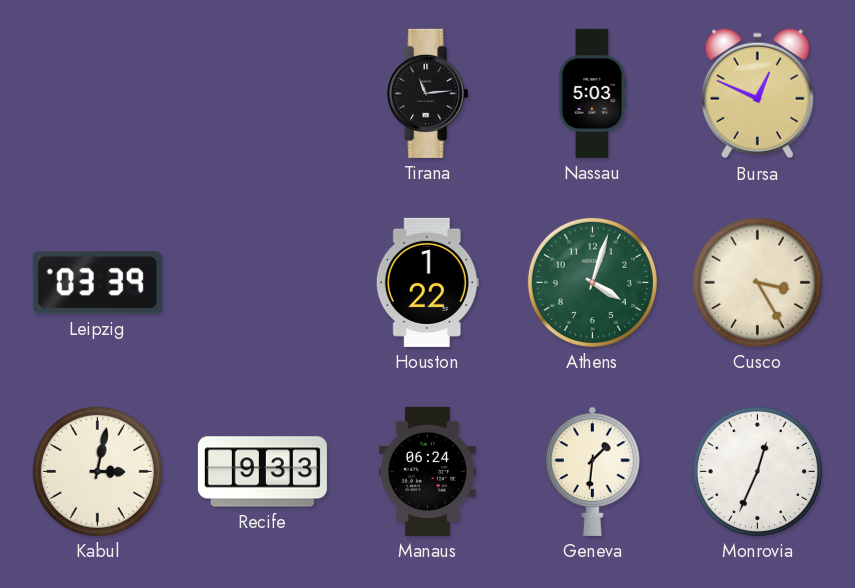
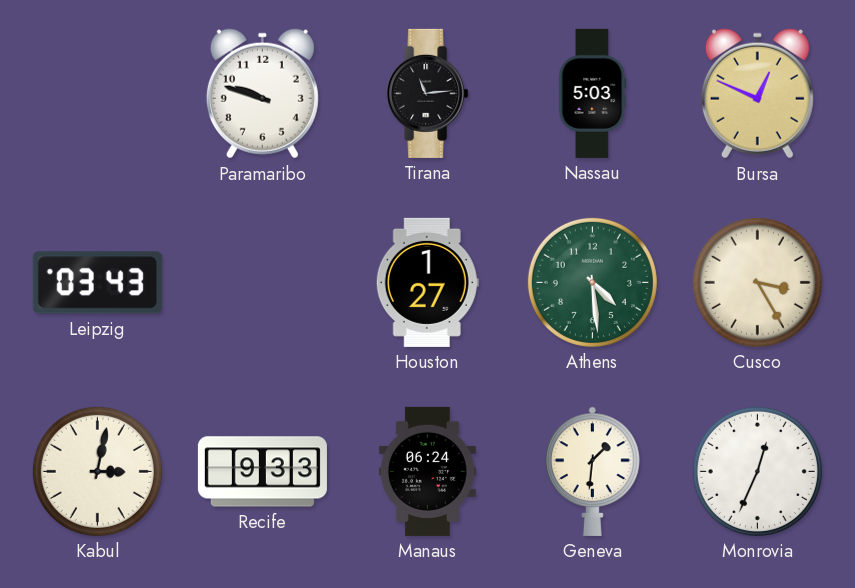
Paramaribo: none -> 9:48 (262, 94)
Leipzig: 03:39 -> 03:43 (97, 283)
Houston: 1:22 -> 1:27 (427, 282)
Athens: 4:03 -> 4:29 (592, 282)
